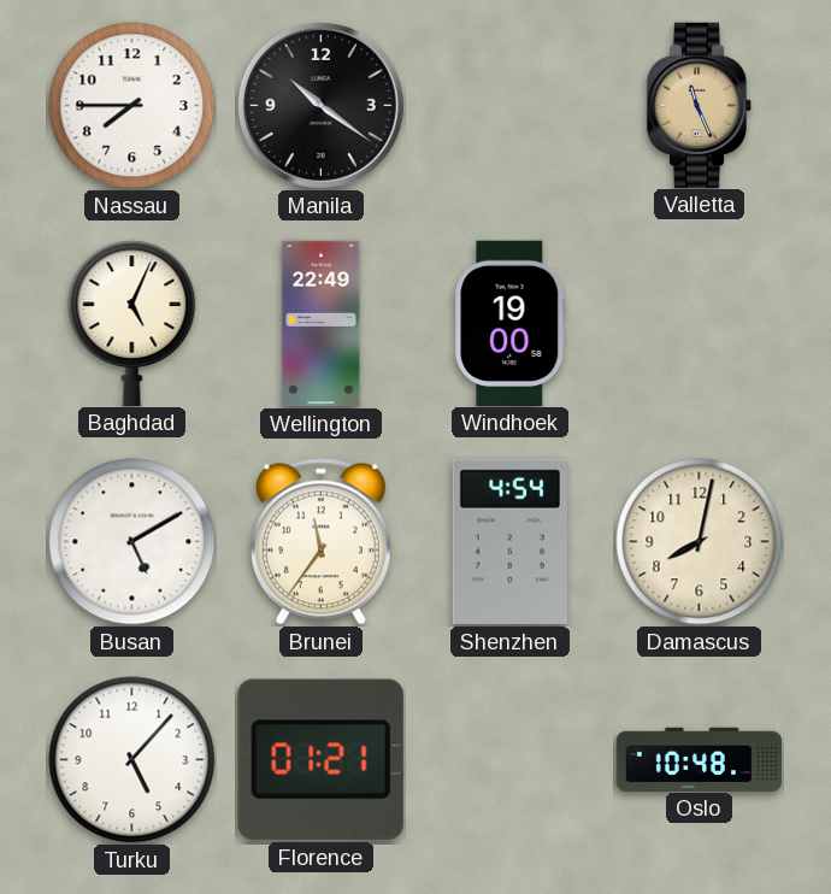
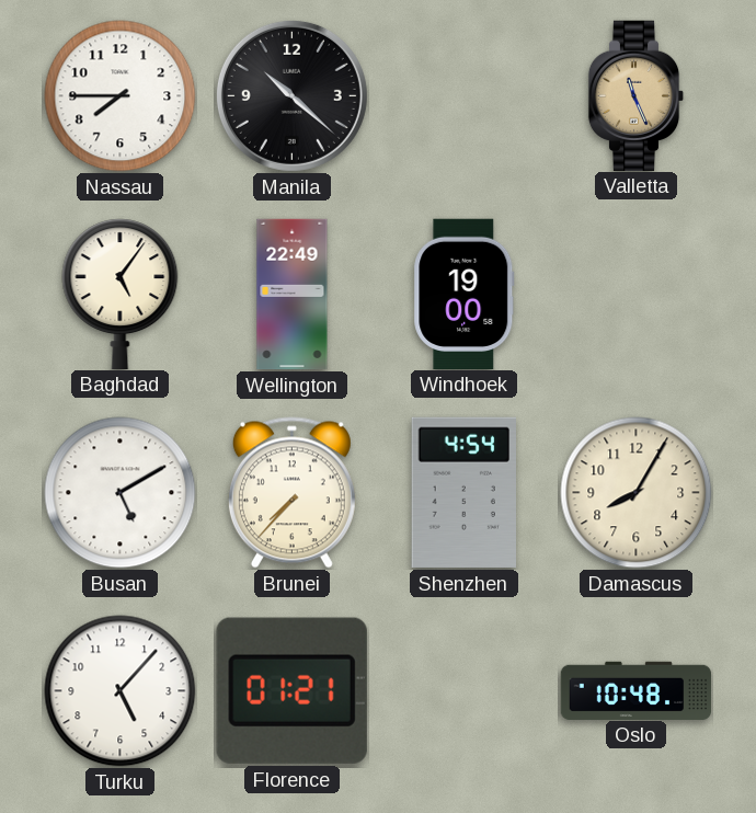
Manila: 10:21 -> 10:22 (291, 95)
Baghdad: 5:04 -> 5:06 (121, 294)
Brunei: 11:36 -> 7:37 (291, 493)
Damascus: 8:02 -> 8:05 (637, 493)
